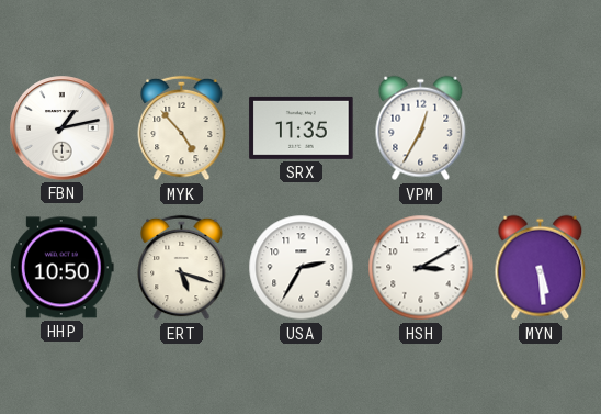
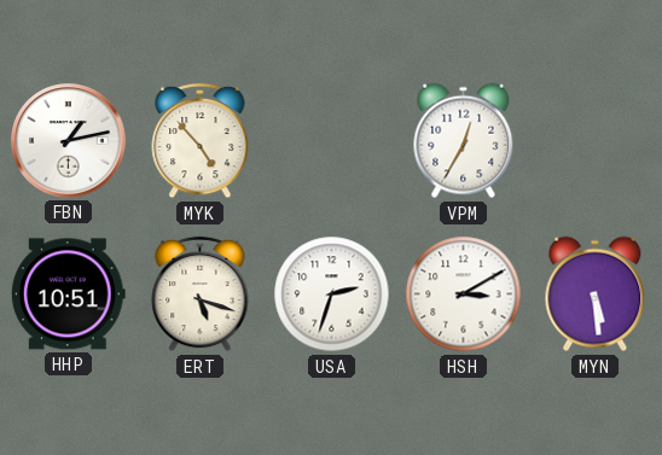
SRX: 11:35 -> none (302, 127)
HHP: 10:50 -> 10:51 (68, 294)
USA: 2:35 -> 2:33 (332, 294)
